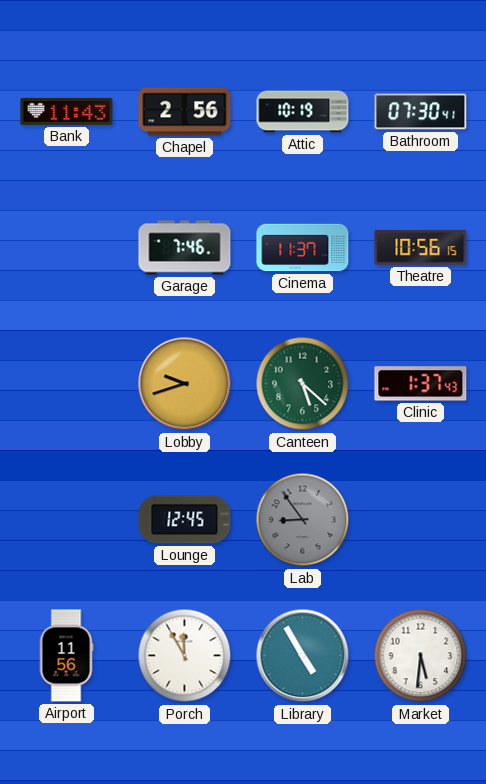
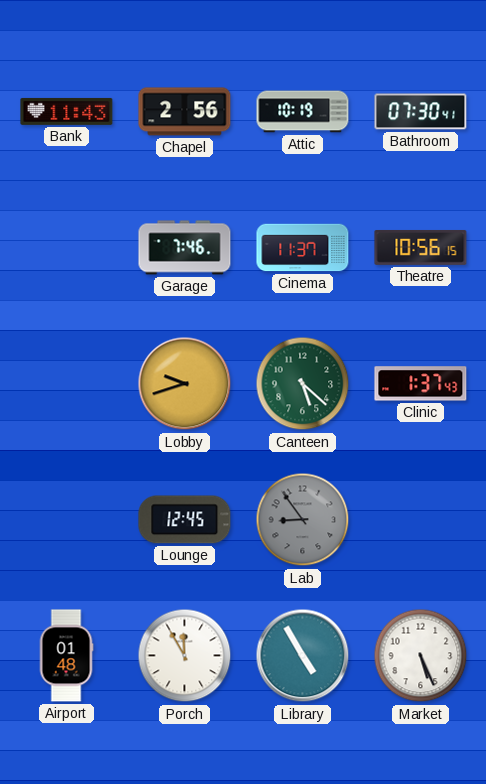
Airport: 11:56 -> 01:48 (66, 656)
Market: 5:31 -> 5:26 (421, 656)
